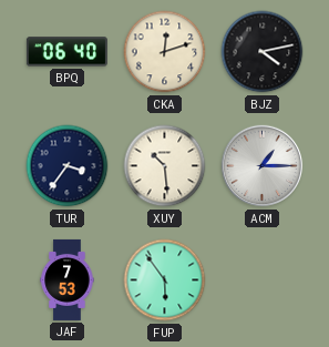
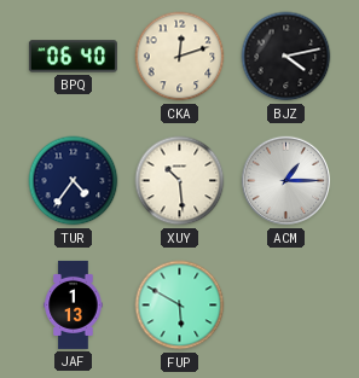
TUR: 3:36 -> 4:36 (74, 181)
JAF: 7:53 -> 1:13 (74, 304)
FUP: 5:54 -> 5:50 (180, 306)
